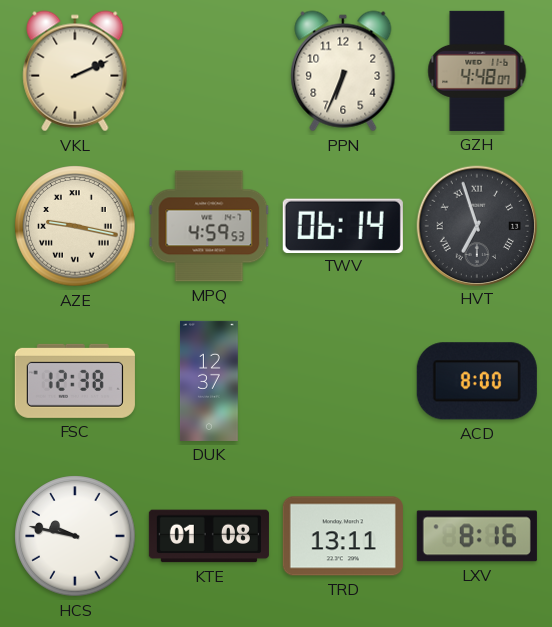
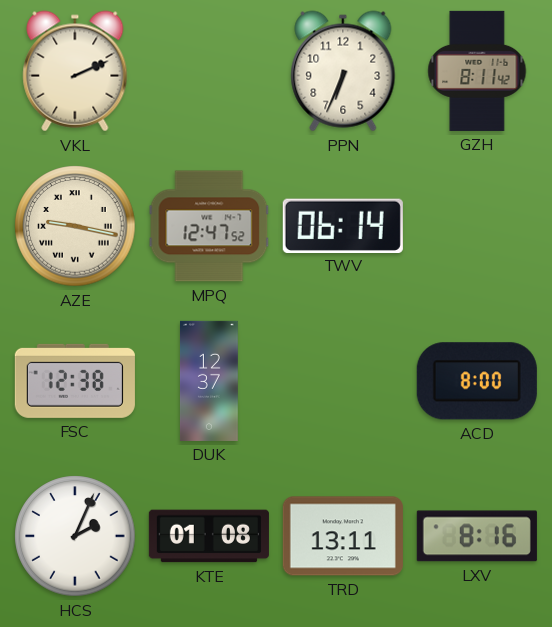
GZH: 4:48 -> 8:11 (477, 71)
MPQ: 4:59 -> 12:47 (209, 226)
HVT: 6:57 -> none (476, 225)
HCS: 9:47 -> 2:04 (75, 536)
